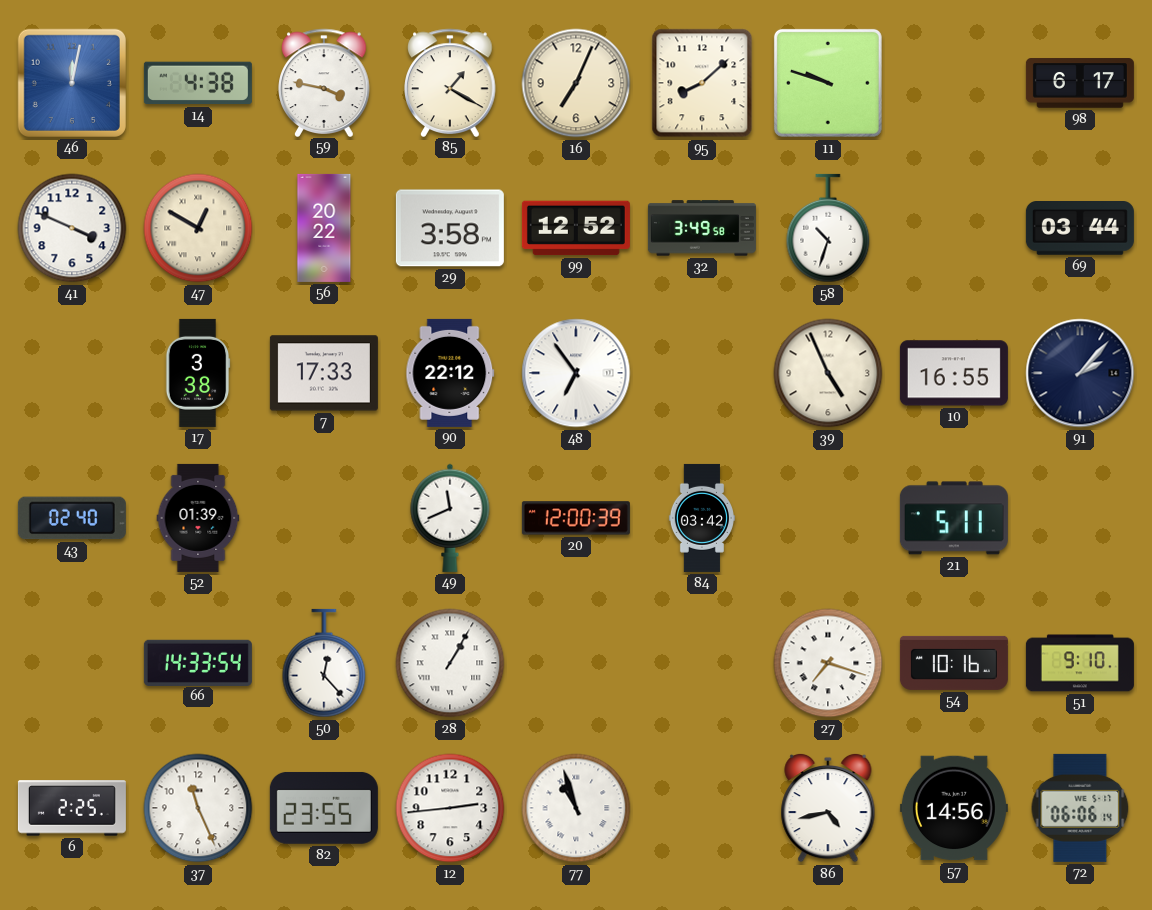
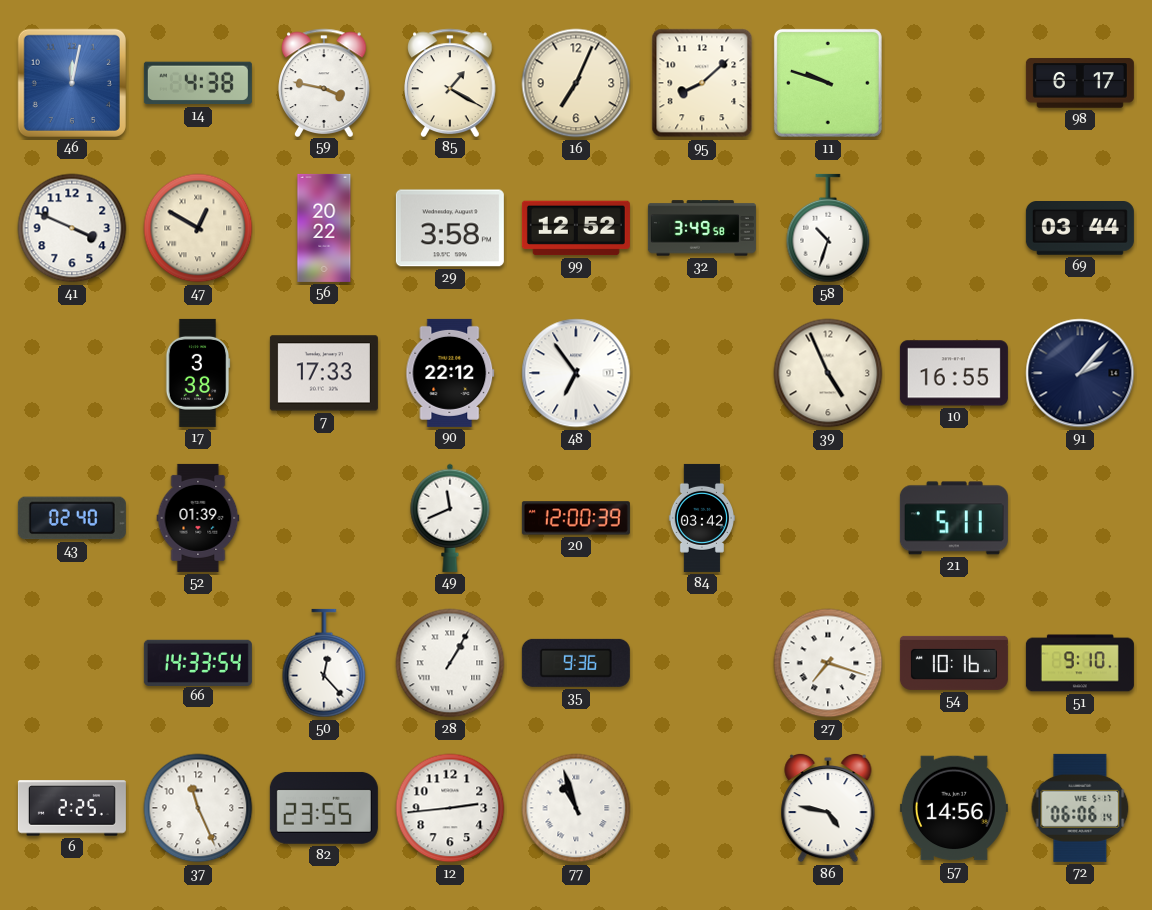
35: none -> 9:36 (576, 663)
86: 4:43 -> 4:47 (828, 808)
